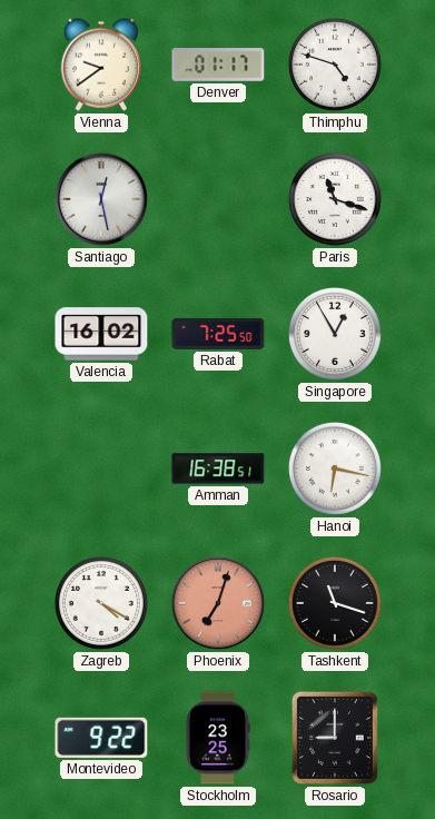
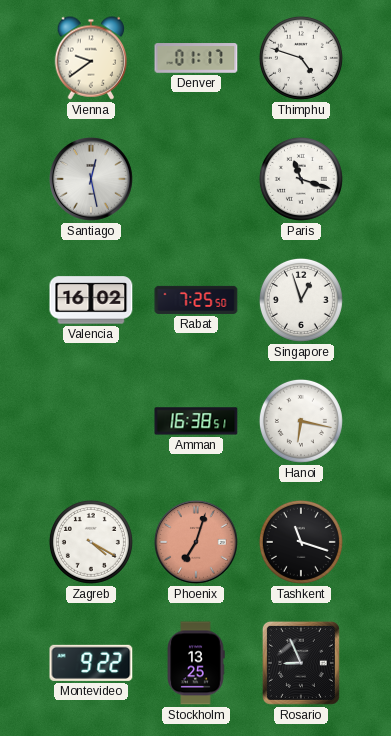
Singapore: 12:55 -> 12:57 (301, 300)
Stockholm: 23:25 -> 13:25 (196, 663)
Rosario: 9:00 -> 8:56 (301, 663)
